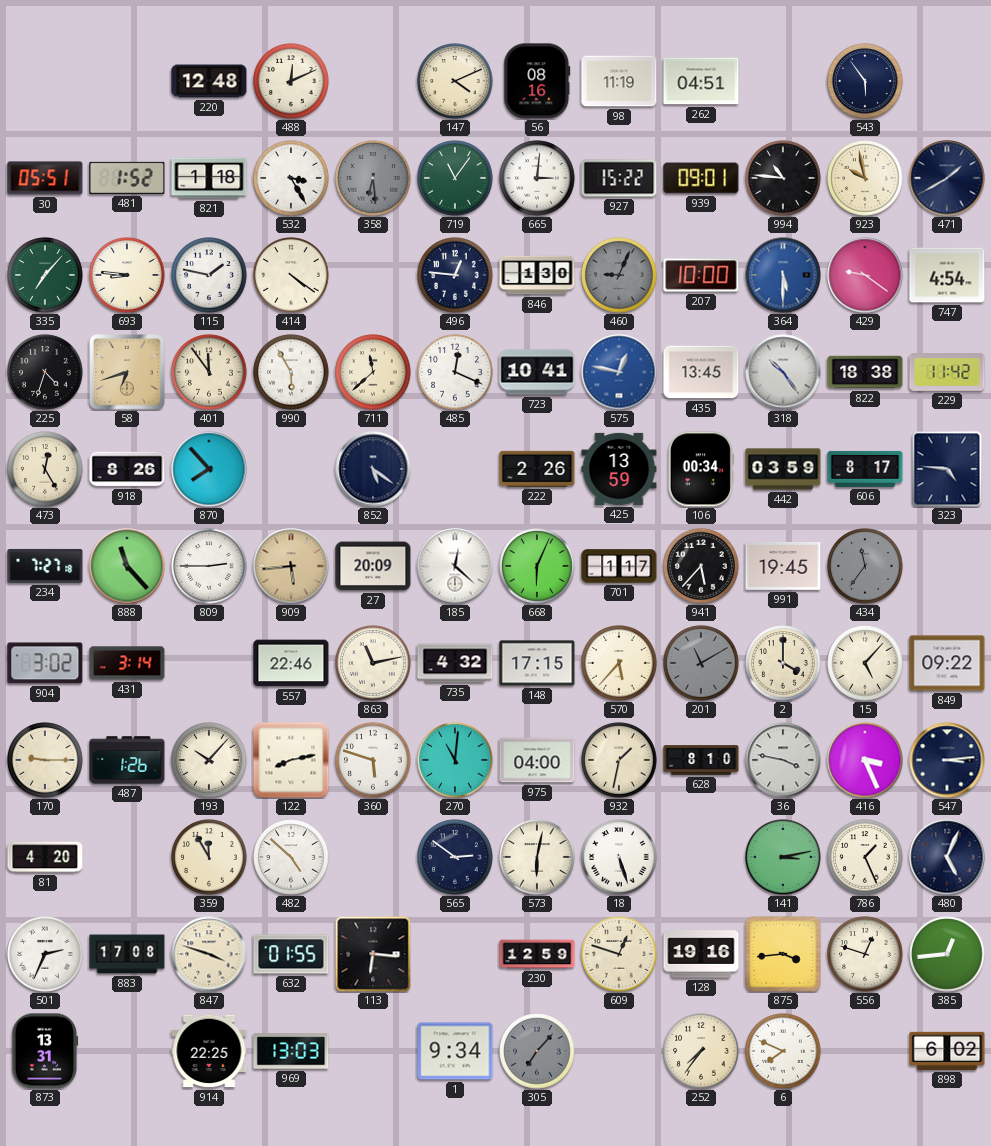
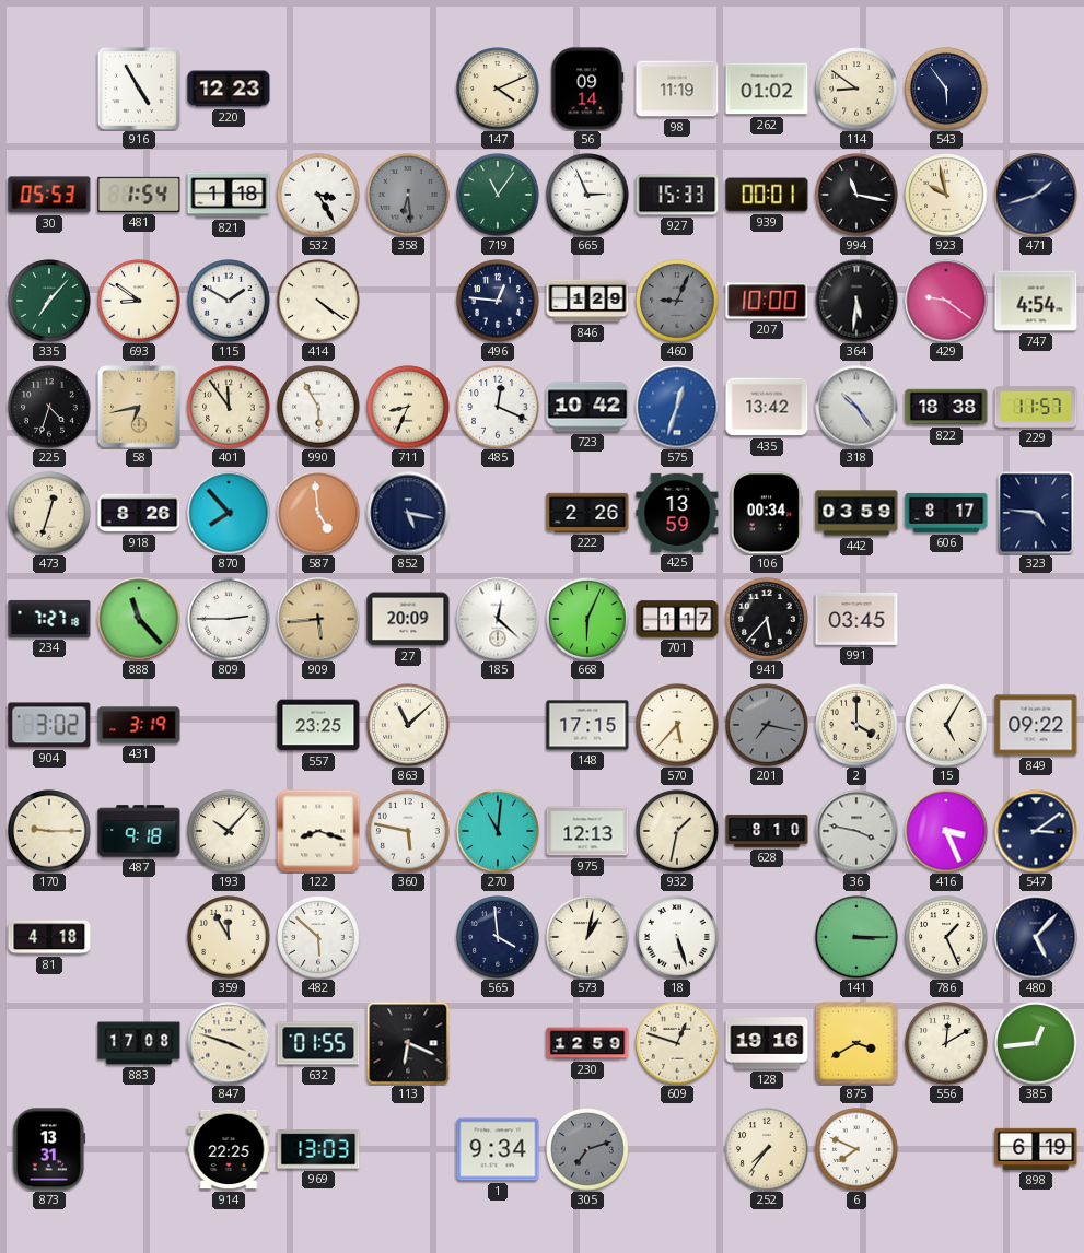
916: none -> 4:55 (139, 89)
220: 12:48 -> 12:23 (229, 89)
488: 12:11 -> none (291, 81)
56: 08:16 -> 09:14 (587, 89)
262: 04:51 -> 01:02 (767, 89)
114: none -> 8:51 (856, 89)
30: 05:51 -> 05:53 (49, 195)
481: 1:52 -> 1:54 (139, 195)
665: 3:01 -> 2:56 (587, 195)
927: 15:22 -> 15:33 (677, 195)
939: 09:01 -> 00:01 (767, 195)
994: 10:46 -> 11:17 (856, 195)
471: 1:40 -> 1:42 (1036, 195)
693: 8:46 -> 8:51 (139, 301)
115: 1:47 -> 1:50 (229, 301)
846: 1:30 -> 1:29 (587, 301)
364: 5:30 -> 5:31 (856, 301)
364 dial: blue -> black (856, 301)
58: 6:42 -> 6:43 (139, 407)
711: 11:38 -> 8:34 (408, 407)
723: 10:41 -> 10:42 (587, 407)
575: 12:47 -> 12:33 (677, 407)
435: 13:45 -> 13:42 (767, 407)
229: 11:42 -> 11:57 (1036, 407)
473: 12:25 -> 12:33 (49, 513)
587: none -> 4:59 (318, 513)
852: 5:21 -> 5:17 (408, 513)
991: 19:45 -> 03:45 (856, 619)
434: 11:36 -> none (865, 566)
431: 3:14 -> 3:19 (139, 725)
557: 22:46 -> 23:25 (318, 725)
863: 11:13 -> 11:08 (408, 725)
735: 4:32 -> none (455, 663)
201: 11:10 -> 7:17 (767, 725)
15: 5:07 -> 5:05 (946, 725)
487: 1:26 -> 9:18 (139, 831)
122: 8:13 -> 8:18 (318, 831)
360: 5:48 -> 5:47 (408, 831)
975: 04:00 -> 12:13 (587, 831)
547: 3:14 -> 3:09 (1036, 831)
81: 4:20 -> 4:18 (49, 937)
482: 4:52 -> 5:52 (318, 937)
565: 2:51 -> 3:59 (498, 937)
573: 6:02 -> 1:02 (587, 937)
141: 3:13 -> 3:15 (856, 937)
480: 5:04 -> 5:07 (1036, 937)
501: 2:34 -> none (45, 954)
113: 6:16 -> 6:19 (408, 1043)
875: 3:44 -> 3:40 (856, 1043)
556: 12:48 -> 12:10 (946, 1043)
305: 7:07 -> 7:12 (587, 1149)
898: 6:02 -> 6:19 (1036, 1149)
